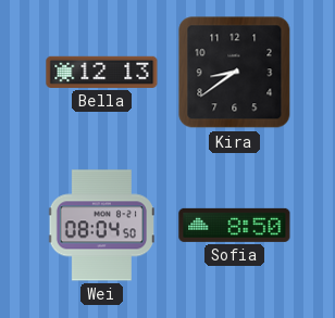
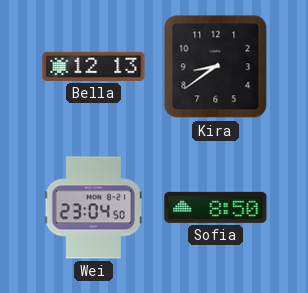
Wei: 08:04 -> 23:04 (93, 208)
